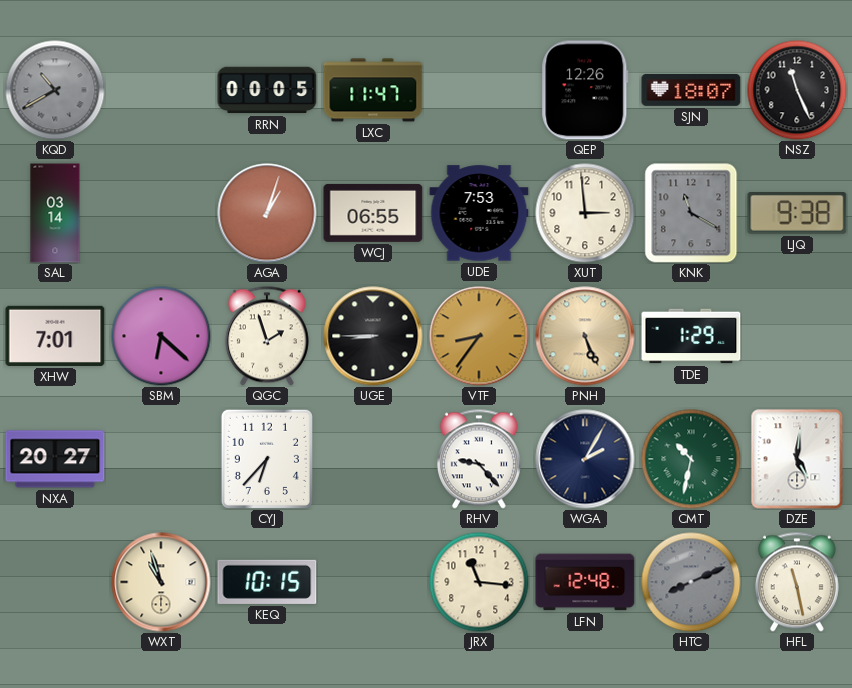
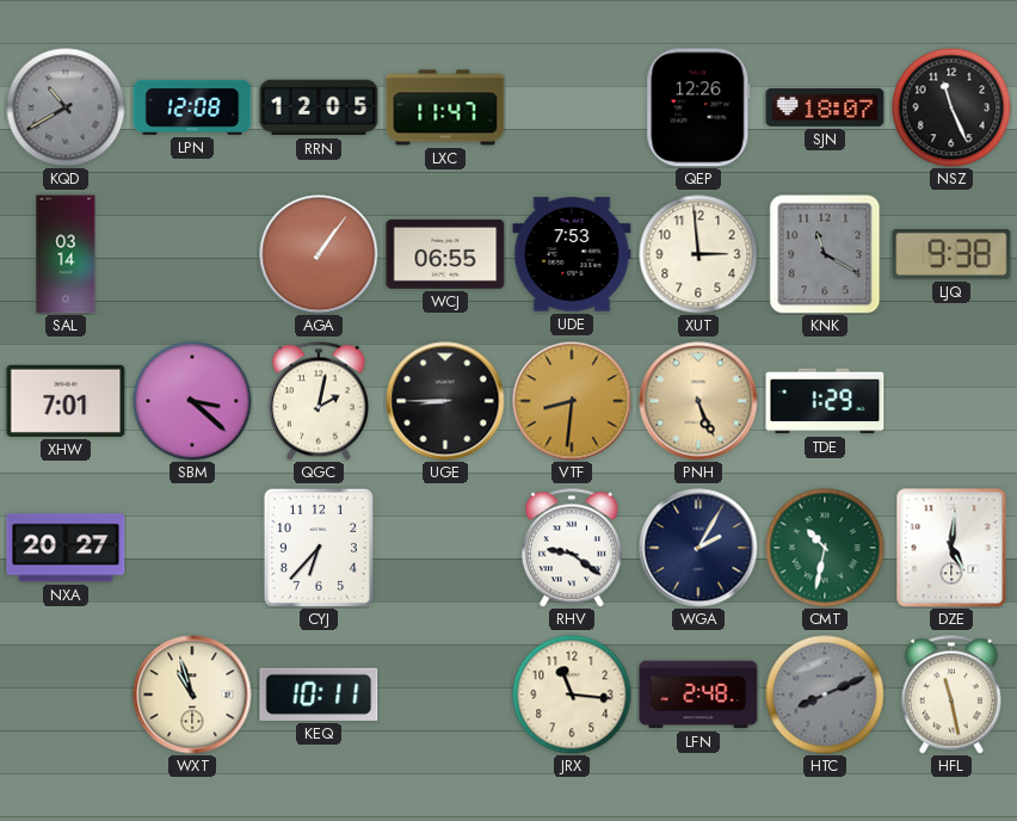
LPN: none -> 12:08 (192, 107)
RRN: 00:05 -> 12:05 (319, 107)
AGA: 1:03 -> 1:06 (319, 254)
SBM: 6:22 -> 3:22 (192, 401)
QGC: 1:57 -> 2:02 (319, 401)
VTF: 8:36 -> 8:31 (572, 401)
RHV: 9:23 -> 9:21 (572, 548)
KEQ: 10:15 -> 10:11 (319, 695)
LFN: 12:48 -> 2:48 (698, 695)
